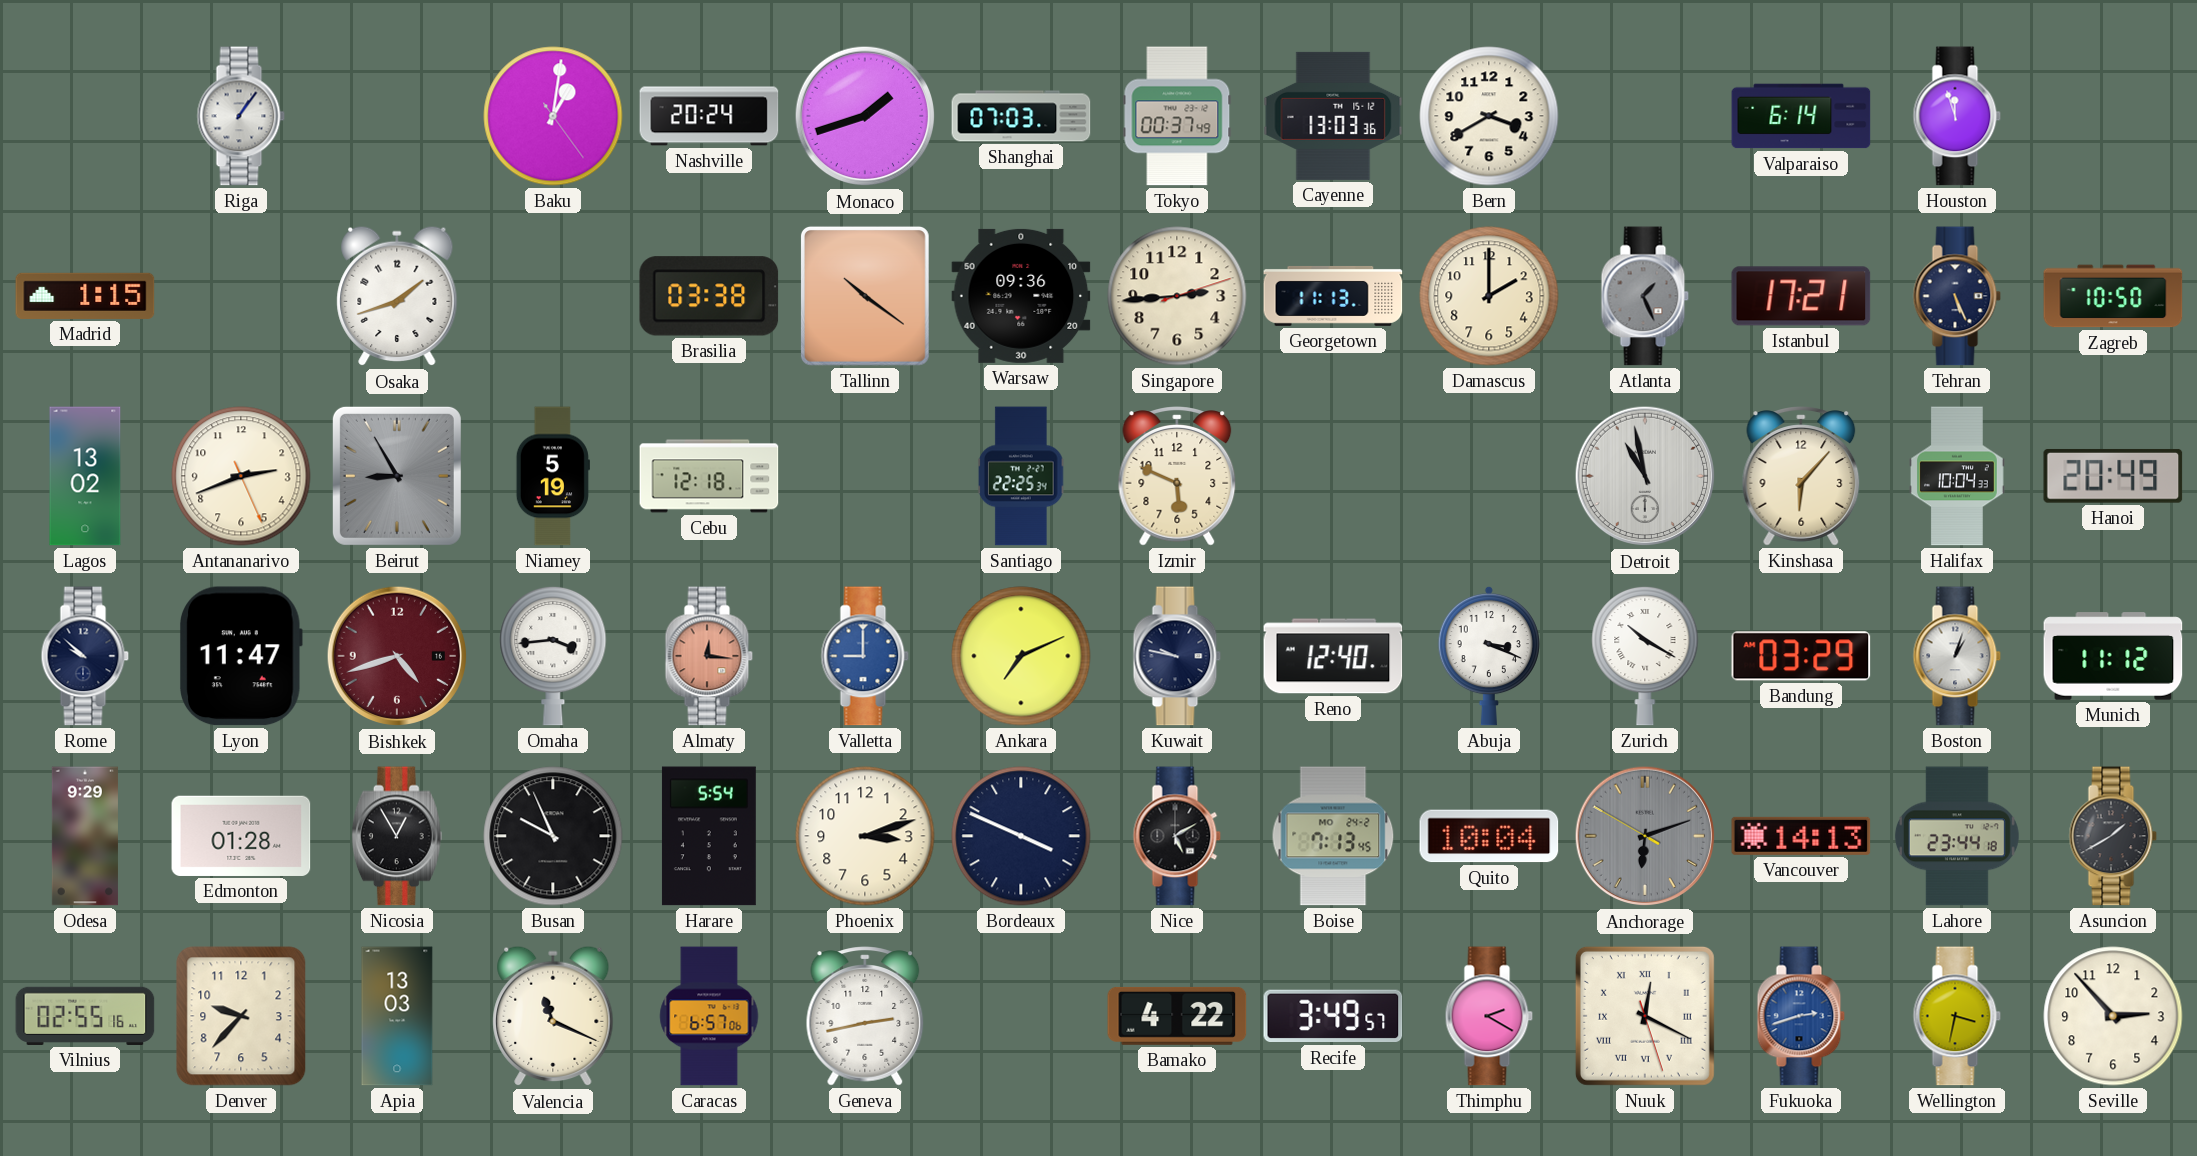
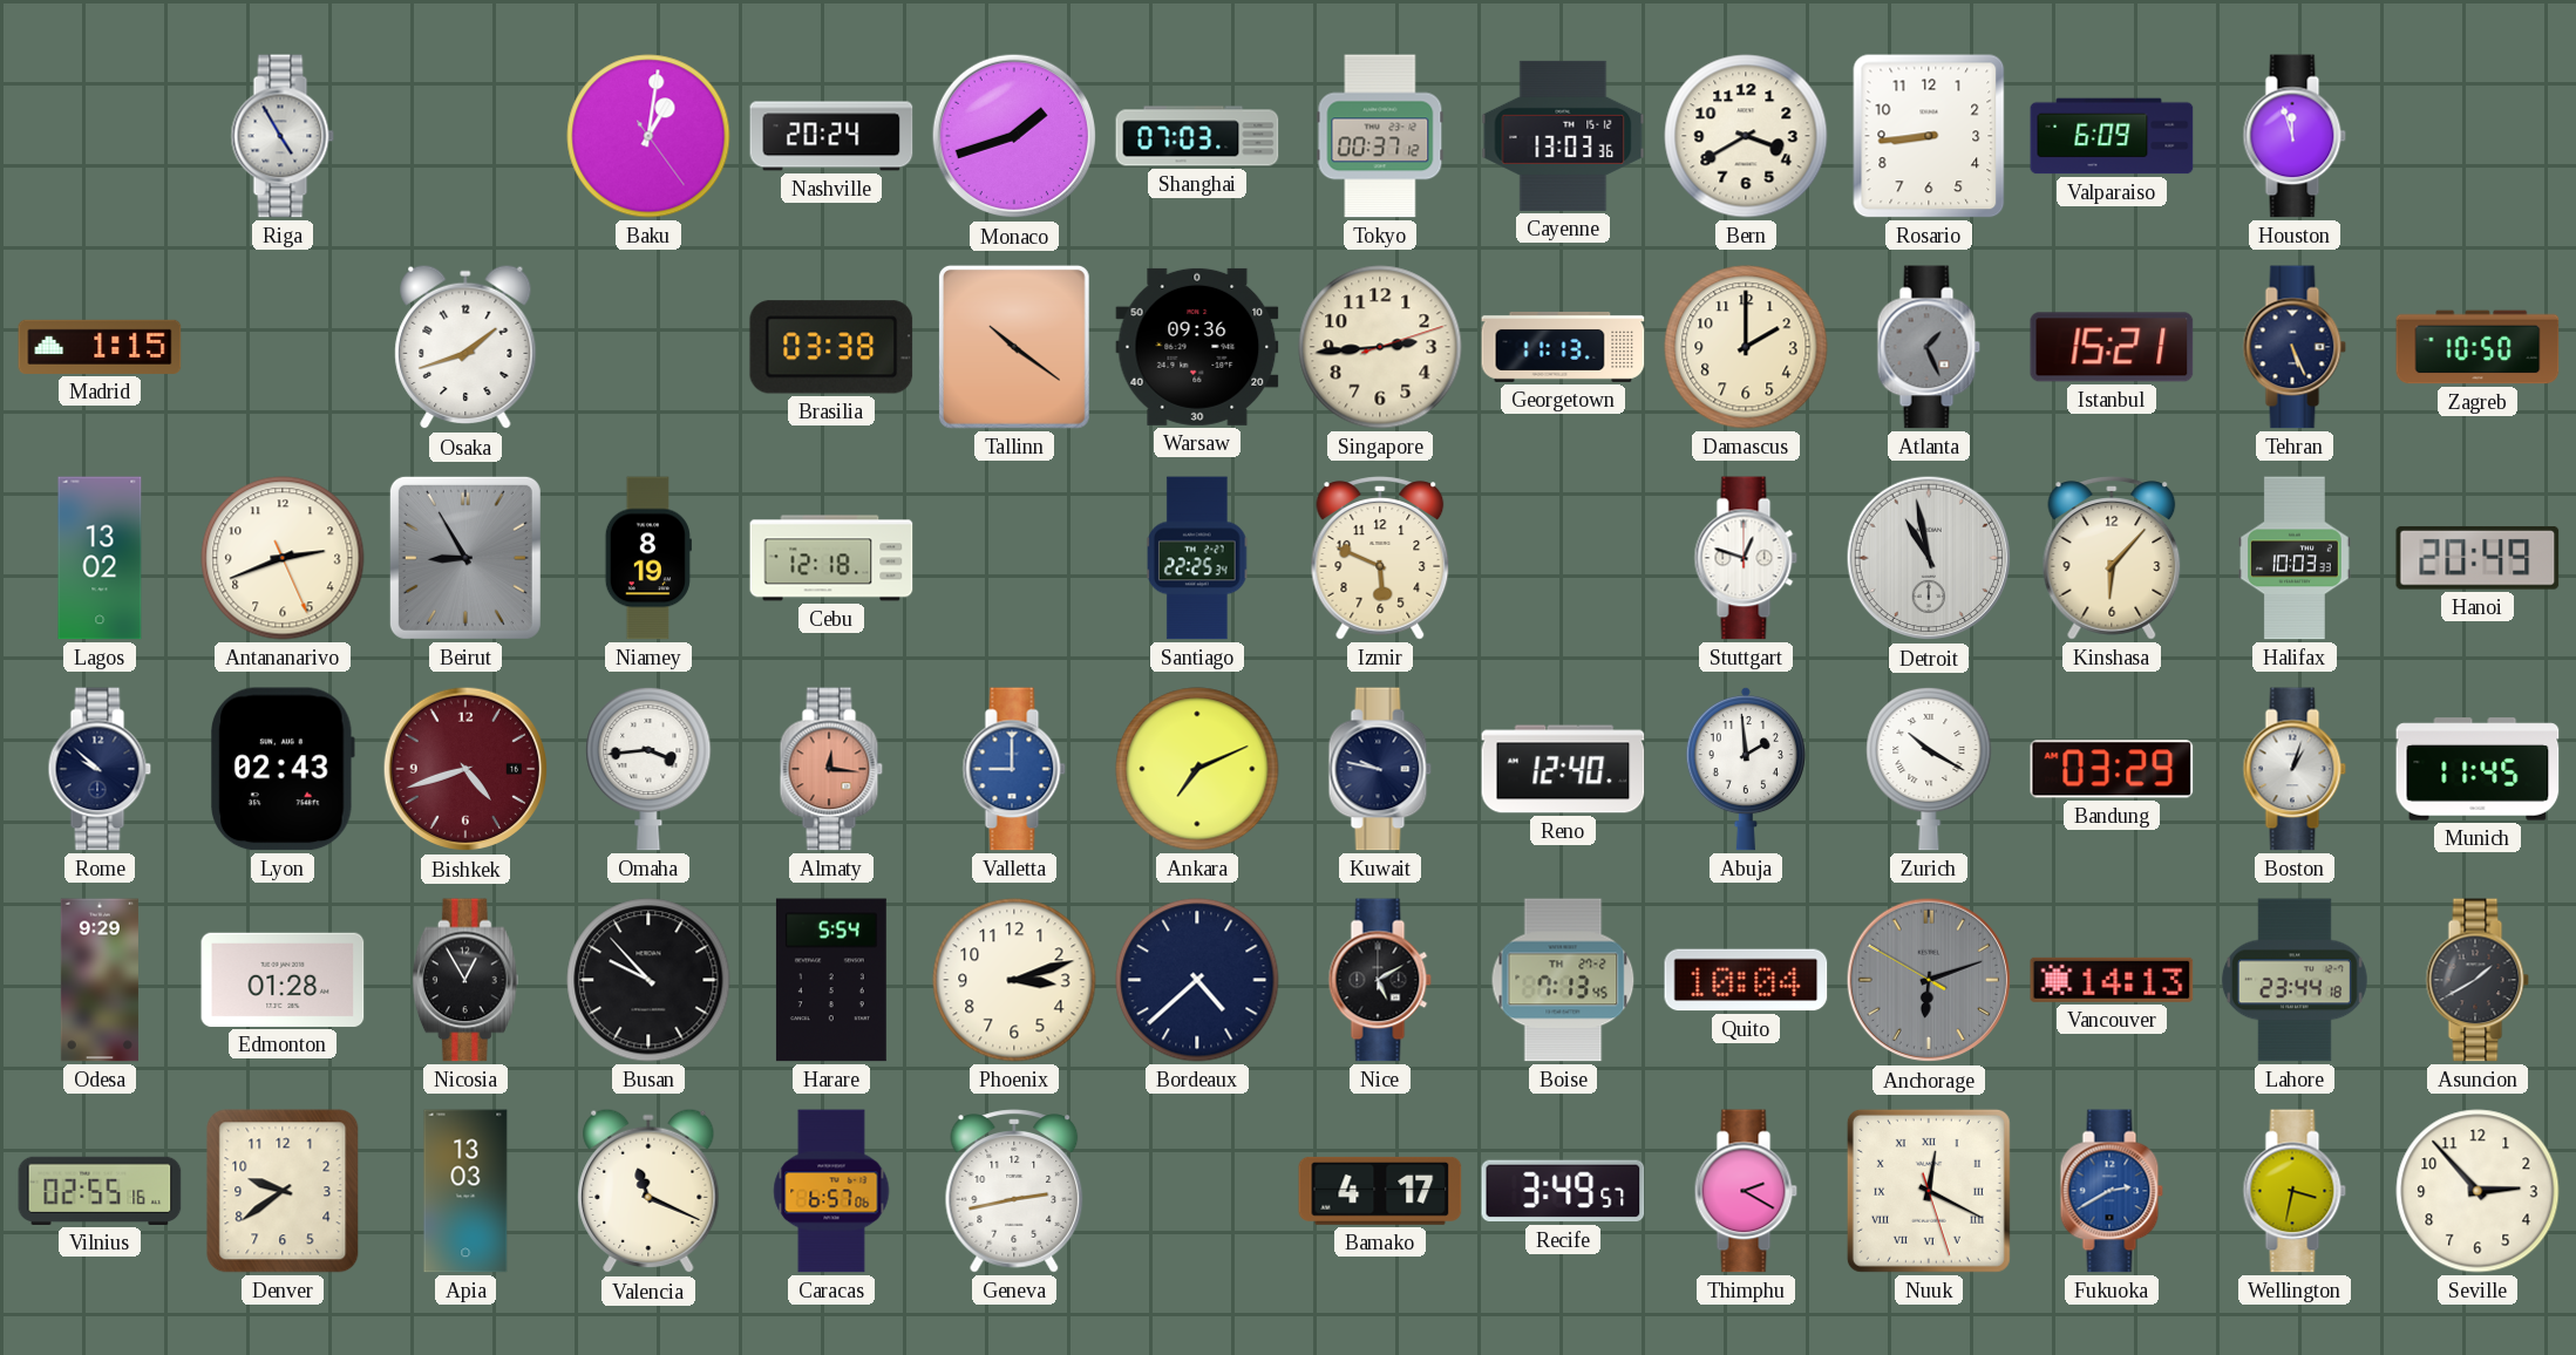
Riga: 1:06 -> 4:55 (283, 136)
Tokyo: 00:37:49 -> 00:37:12 (1380, 136)
Rosario: none -> 8:44 (1929, 136)
Valparaiso: 6:14 -> 6:09 (2112, 136)
Istanbul: 17:21 -> 15:21 (2112, 347)
Niamey: 5:19 -> 8:19 (648, 558)
Stuttgart: none -> 12:48 (1746, 558)
Halifax: 10:04 -> 10:03 (2296, 558)
Lyon: 11:47 -> 02:43 (284, 769)
Abuja: 3:19 -> 1:59 (1746, 769)
Munich: 11:12 -> 11:45 (2478, 769)
Busan: 9:56 -> 9:53 (648, 980)
Bordeaux: 3:49 -> 4:38 (1197, 980)
Boise date: MO 24-2 -> TH 27-2 (1563, 980)
Denver: 9:37 -> 9:39 (283, 1191)
Bamako: 4:22 -> 4:17 (1380, 1191)
Fukuoka: 2:42 -> 2:40 (2112, 1191)
